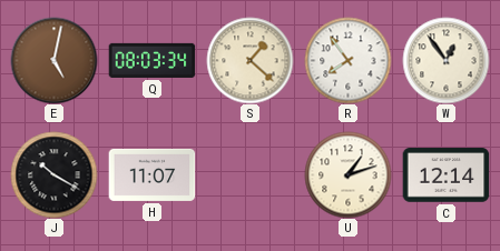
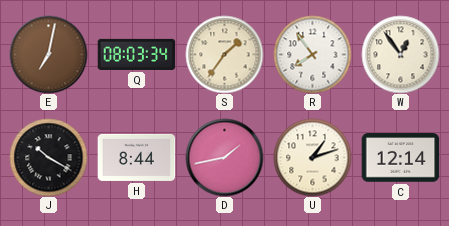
E: 5:02 -> 7:02 (48, 54)
S: 1:22 -> 1:36 (224, 54)
H: 11:07 -> 8:44 (136, 157)
D: none -> 1:43 (224, 157)
